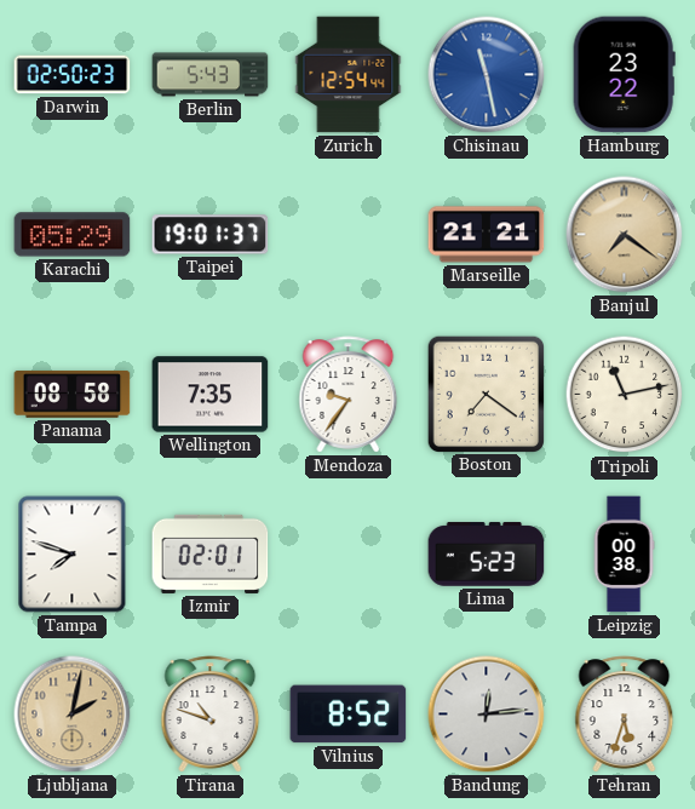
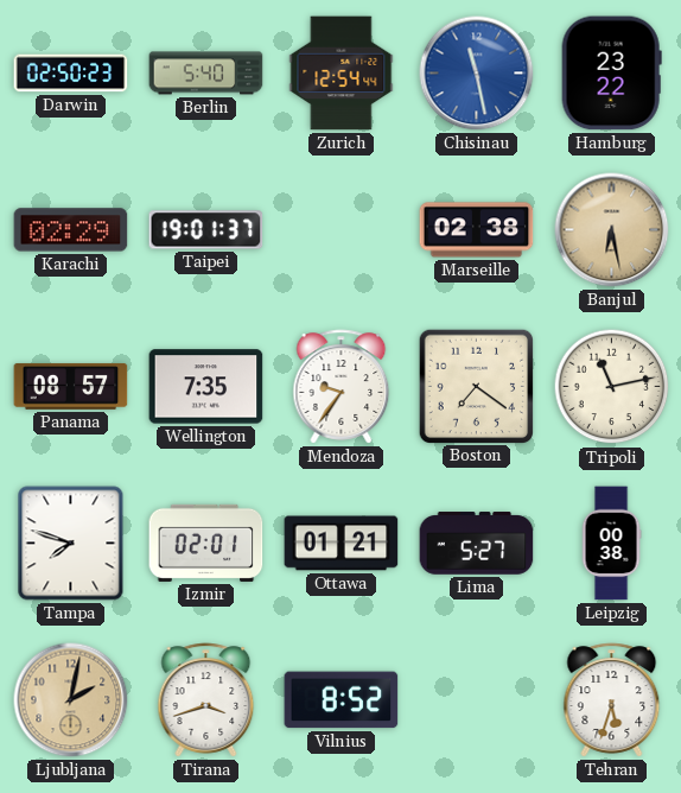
Berlin: 5:43 -> 5:40 (206, 74)
Karachi: 05:29 -> 02:29 (71, 230)
Marseille: 21:21 -> 02:38 (477, 230)
Banjul: 7:21 -> 6:28 (612, 230)
Panama: 08:58 -> 08:57 (71, 387)
Ottawa: none -> 01:21 (342, 544)
Lima: 5:23 -> 5:27 (477, 544)
Tirana: 10:48 -> 3:42 (206, 700)
Bandung: 12:14 -> none (487, 715)
